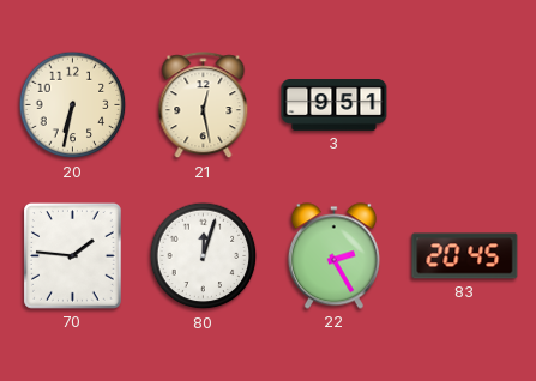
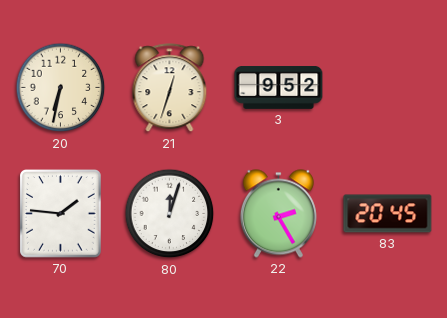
21: 12:28 -> 12:33 (170, 88)
3: 9:51 -> 9:52 (279, 88)
